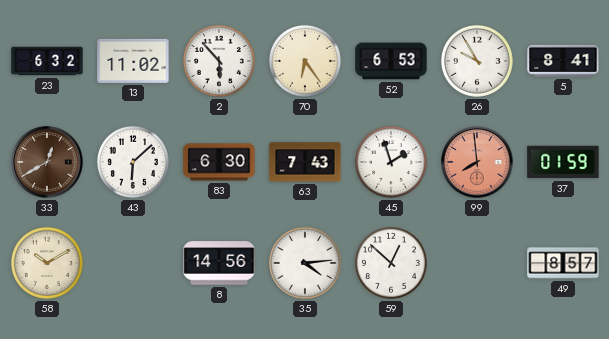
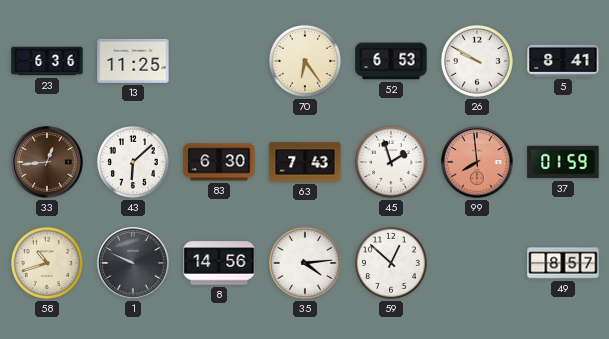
23: 6:32 -> 6:36 (47, 61)
13: 11:02 -> 11:25 (133, 61)
2: 5:53 -> none (219, 61)
26: 9:55 -> 9:50 (477, 61)
33: 12:40 -> 12:44 (47, 162)
58: 10:10 -> 10:42 (47, 263)
1: none -> 9:49 (133, 263)
